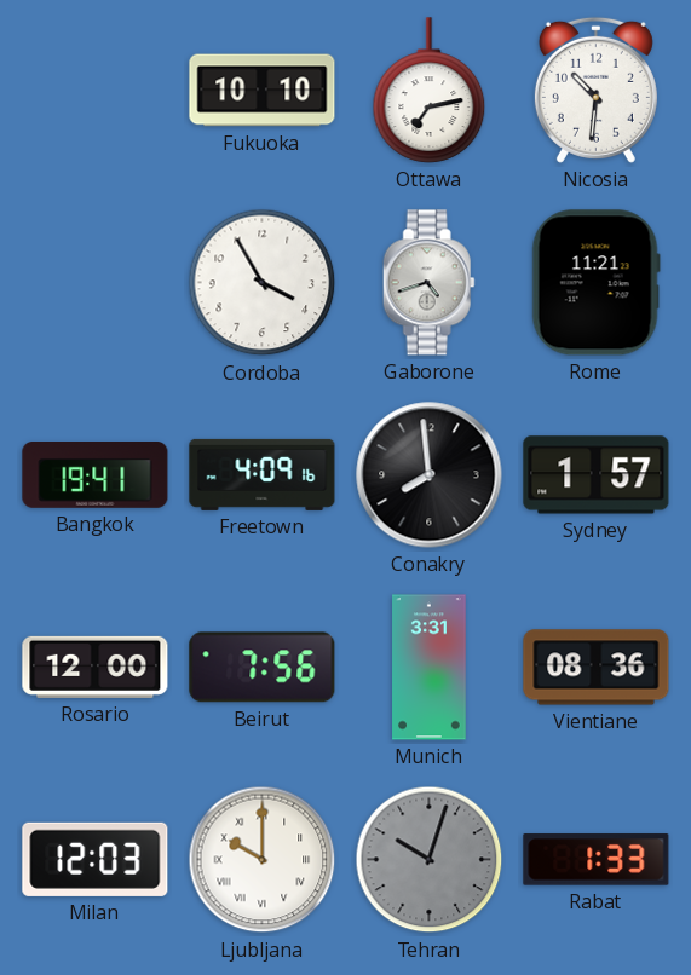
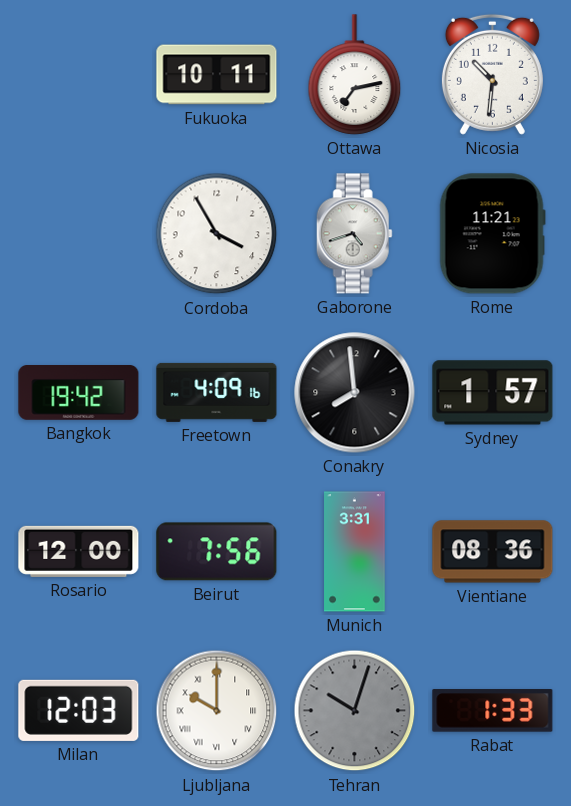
Fukuoka: 10:10 -> 10:11 (217, 75)
Bangkok: 19:41 -> 19:42 (79, 393)
